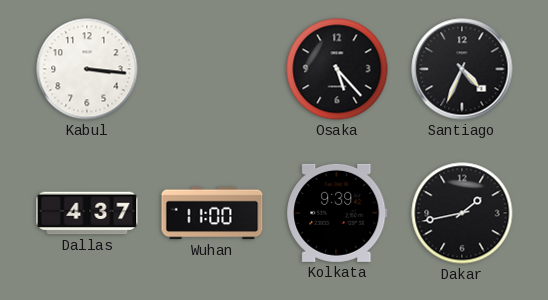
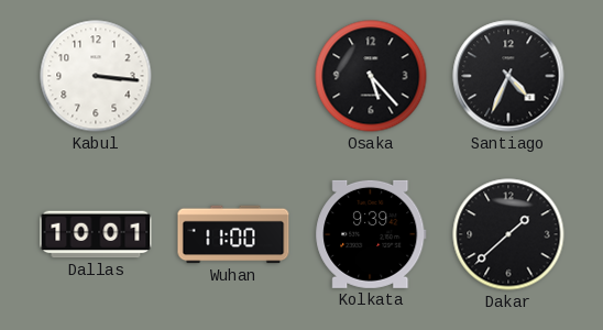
Dallas: 4:37 -> 10:01 (96, 234)
Dakar: 1:43 -> 1:38 (508, 234)
